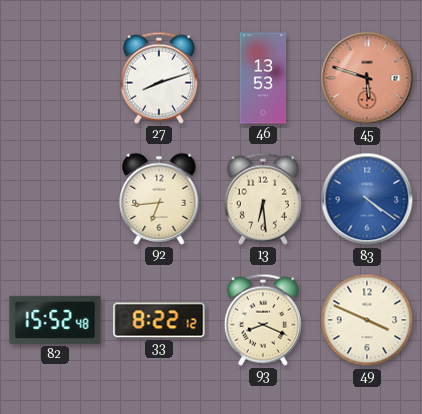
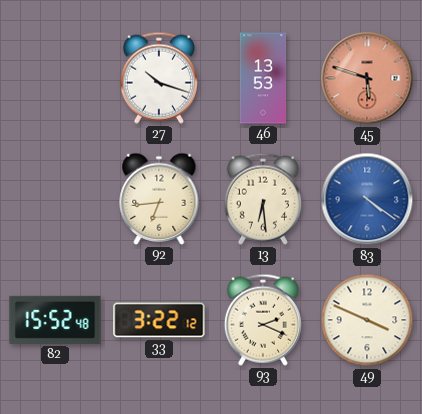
27: 8:12 -> 10:18 (159, 78)
33: 8:22 -> 3:22 (159, 320)
93: 8:19 -> 2:19 (263, 320)
